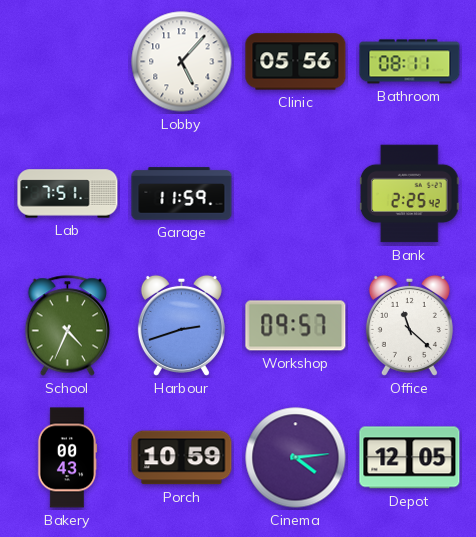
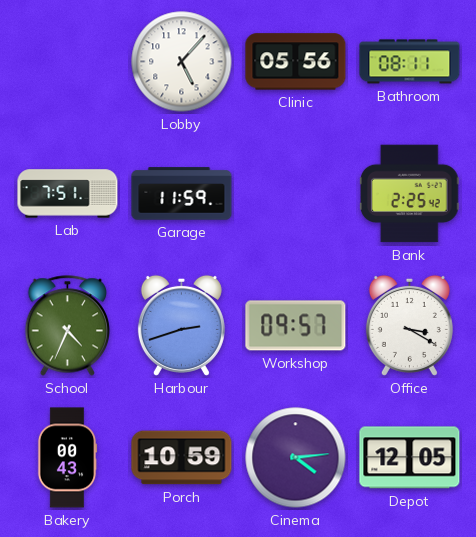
Office: 11:22 -> 3:20 (409, 325)
